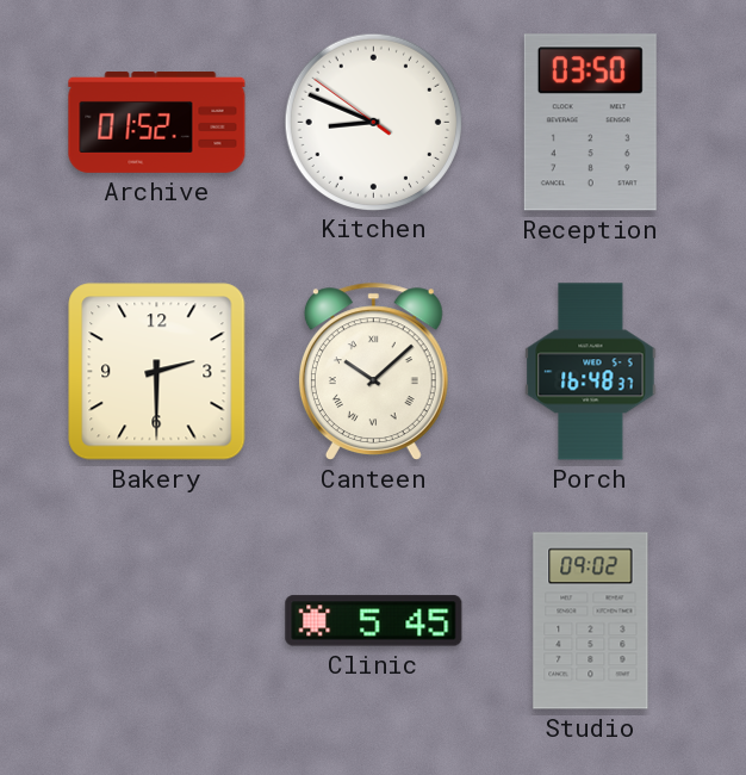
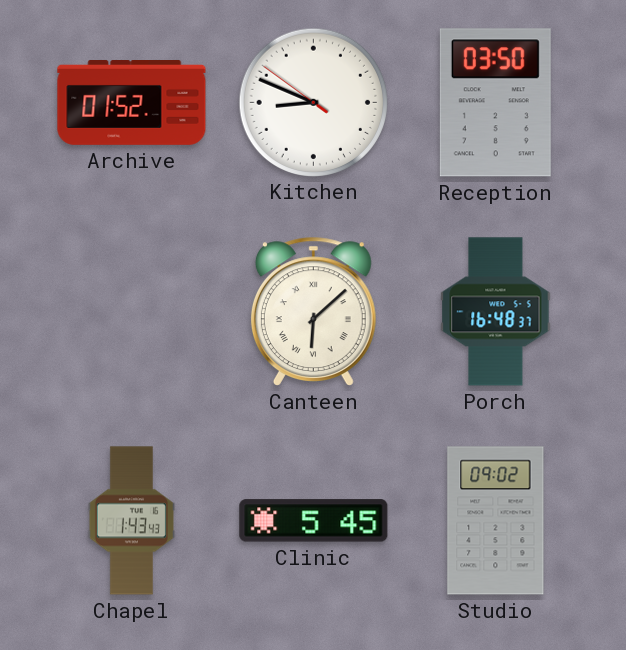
Bakery: 2:30 -> none (157, 372)
Canteen: 10:08 -> 6:08 (313, 311)
Chapel: none -> 1:43 (131, 521)
